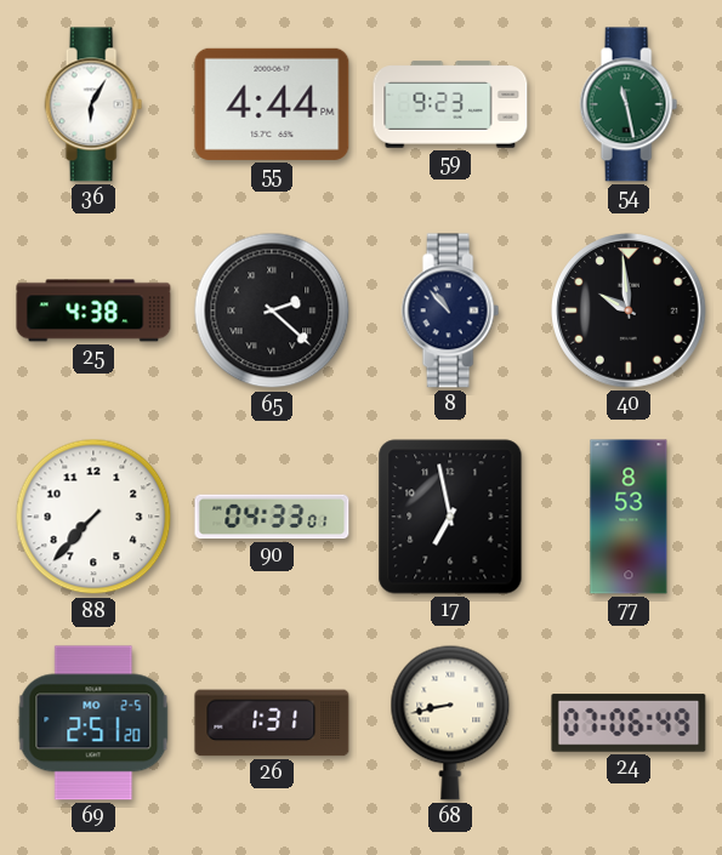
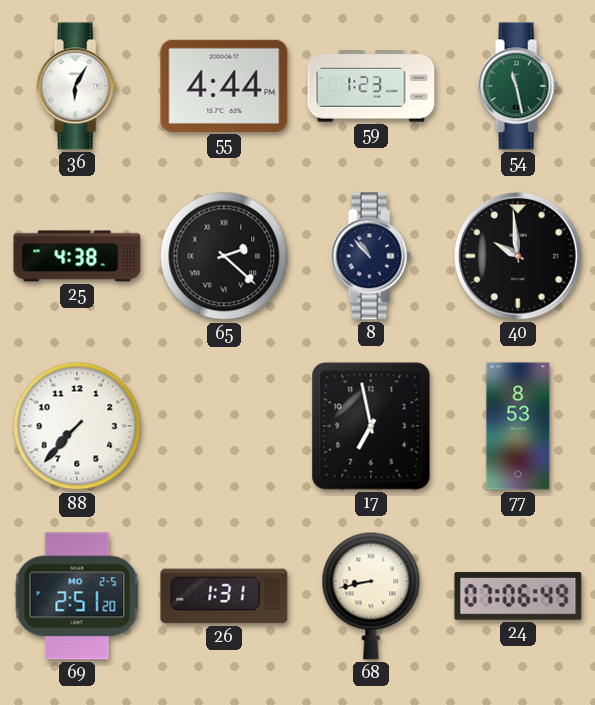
59: 9:23 -> 1:23 (371, 86)
90: 04:33 -> none (272, 517)
